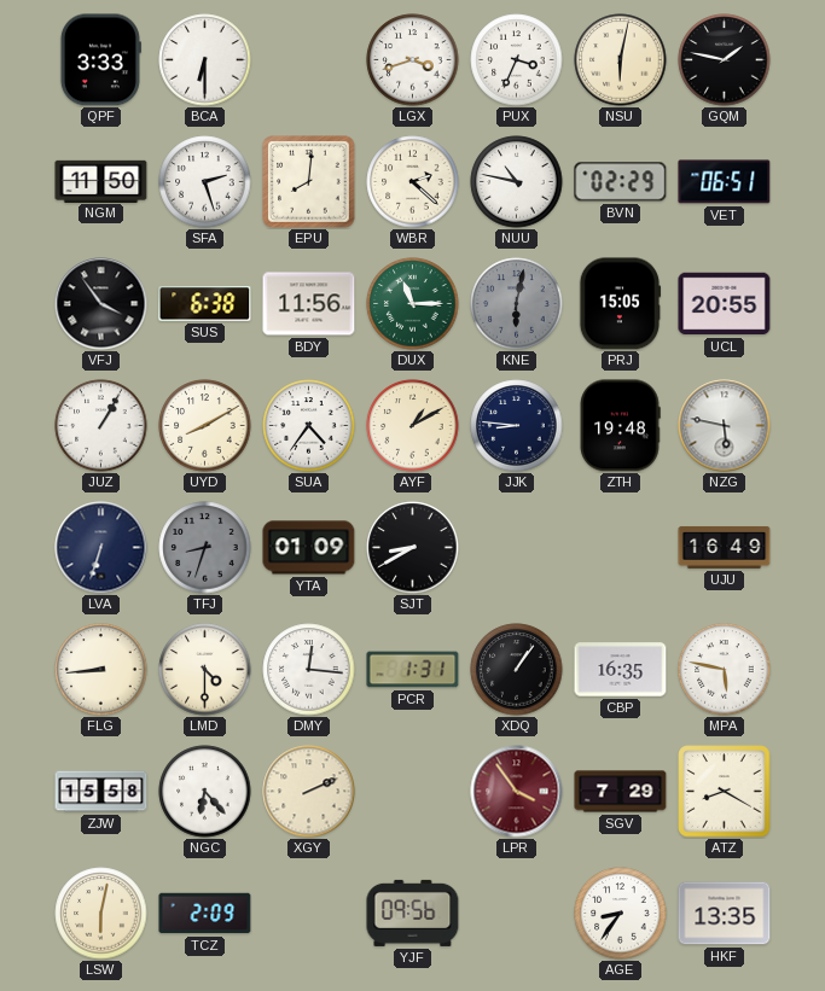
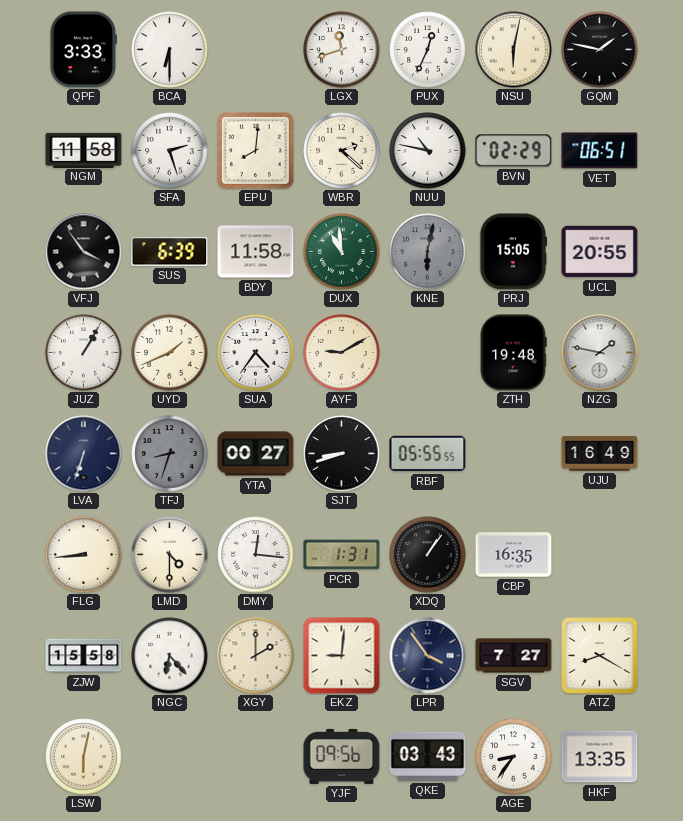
LGX: 3:42 -> 11:42 (342, 50)
PUX: 3:34 -> 12:34 (428, 50)
NGM: 11:50 -> 11:58 (84, 150)
SUS: 6:38 -> 6:39 (170, 252)
BDY: 11:56 -> 11:58 (256, 252)
DUX: 11:15 -> 10:59 (342, 252)
UYD: 8:10 -> 1:41 (170, 353)
AYF: 1:10 -> 9:10 (342, 353)
JJK: 8:46 -> none (517, 426)
NZG: 5:47 -> 1:47 (600, 353)
YTA: 01:09 -> 00:27 (256, 454)
SJT: 8:40 -> 8:42 (342, 454)
RBF: none -> 05:55 (428, 454)
MPA: 5:47 -> none (725, 670)
XGY: 2:11 -> 2:00 (256, 656)
EKZ: none -> 9:01 (342, 656)
LPR dial: burgundy -> navy (428, 656)
SGV: 7:29 -> 7:27 (514, 656)
TCZ: 2:09 -> none (205, 914)
QKE: none -> 03:43 (428, 756)
